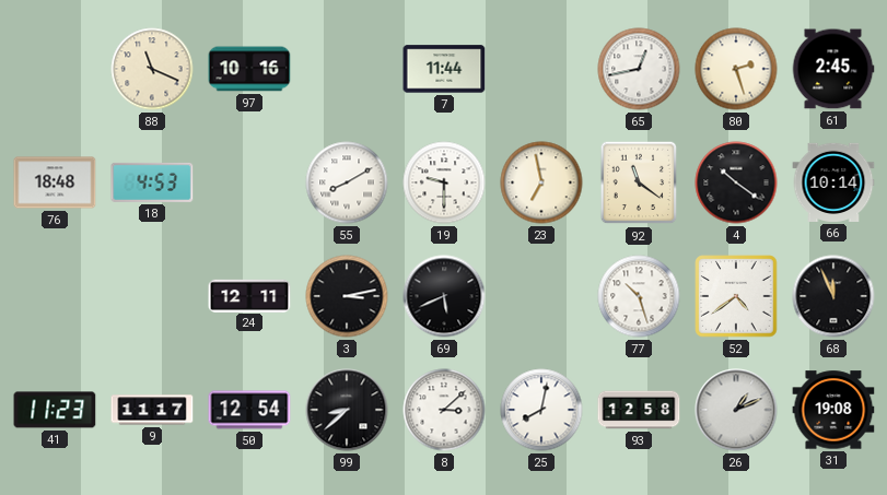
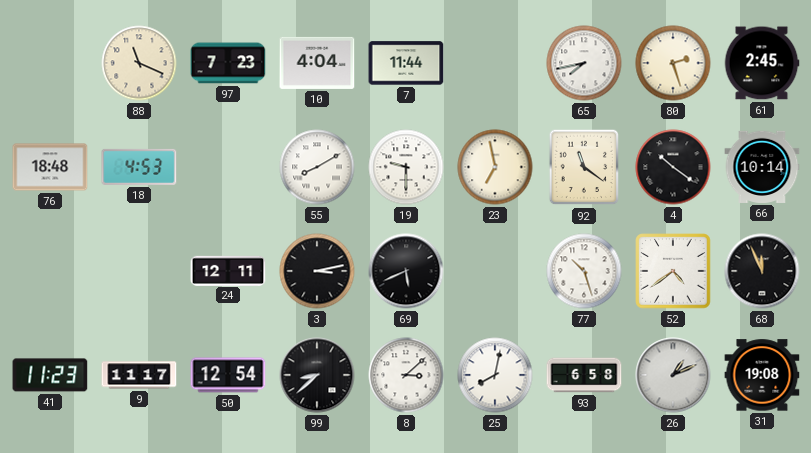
97: 10:16 -> 7:23 (228, 63)
10: none -> 4:04 (317, 63)
65: 12:43 -> 7:43 (584, 63)
93: 12:58 -> 6:58 (584, 375)
